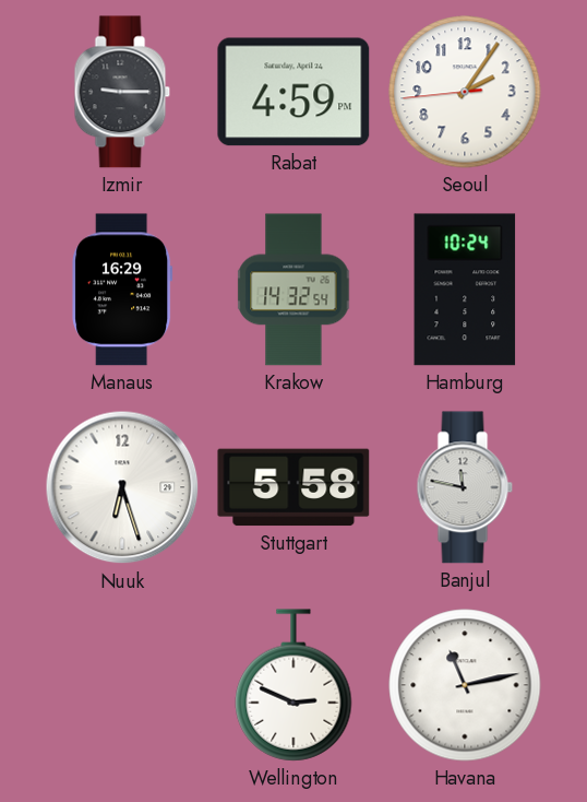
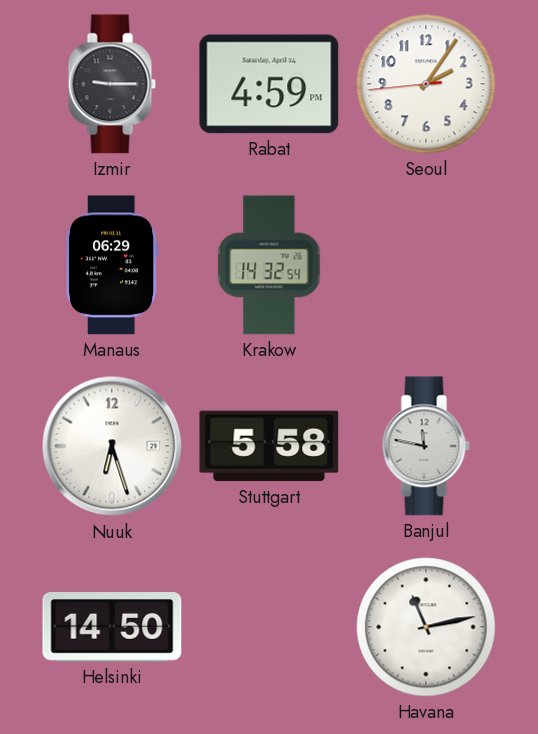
Manaus: 16:29 -> 06:29 (112, 265)
Hamburg: 10:24 -> none (465, 290)
Helsinki: none -> 14:50 (112, 627)
Wellington: 2:49 -> none (293, 685)
